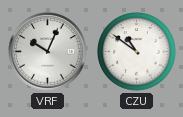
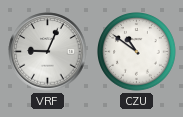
VRF: 10:04 -> 9:04 (48, 52)
